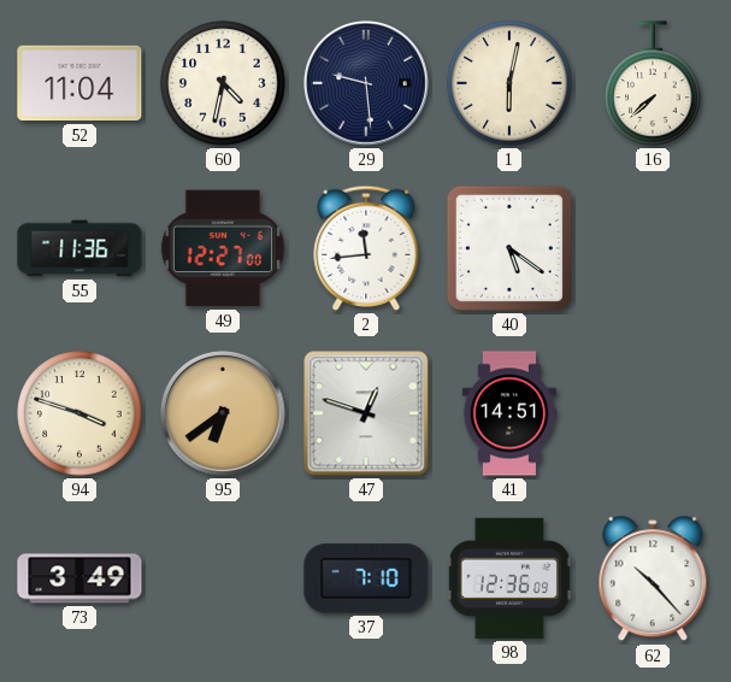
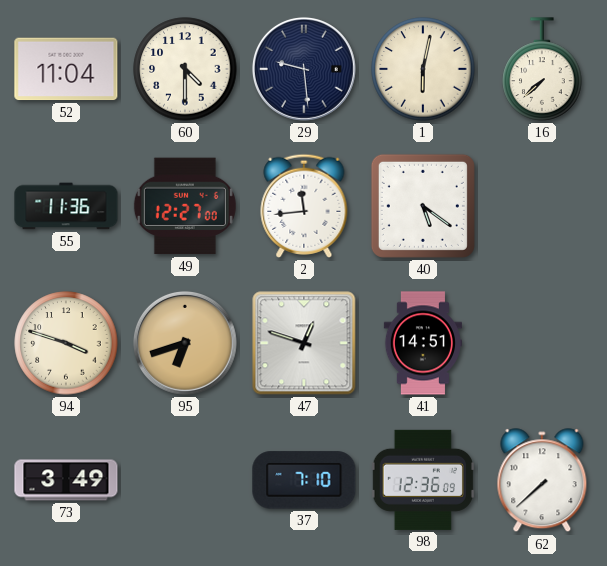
60: 4:32 -> 4:30 (185, 69)
95: 6:39 -> 6:42 (185, 343)
62: 10:23 -> 7:38 (542, 481)
